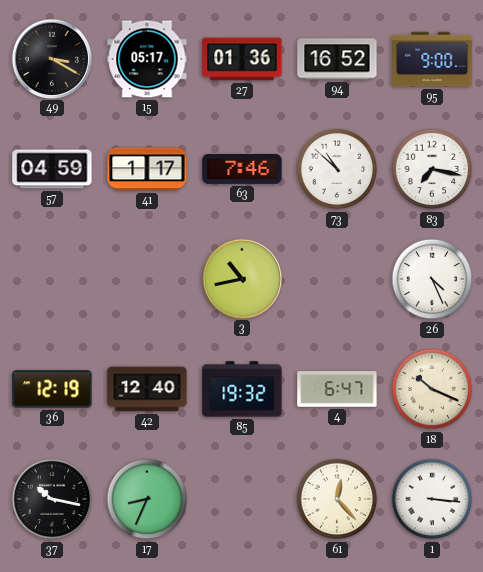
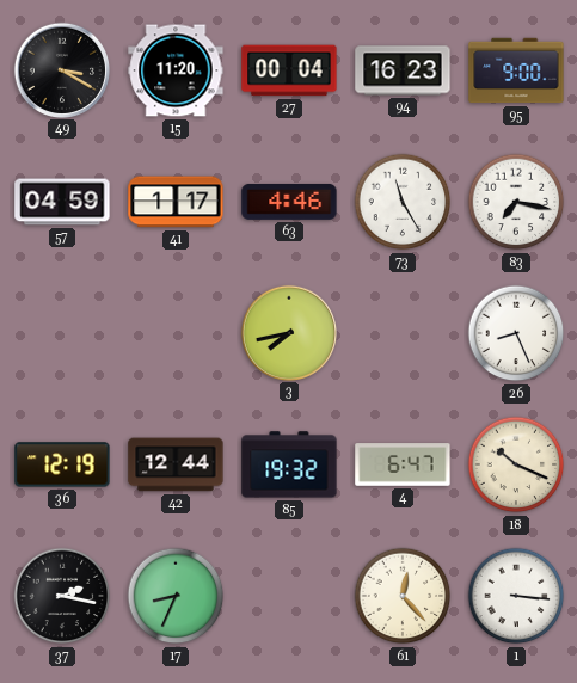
15: 05:17 -> 11:20 (176, 70)
27: 01:36 -> 00:04 (289, 70)
94: 16:52 -> 16:23 (403, 70)
63: 7:46 -> 4:46 (289, 202)
73: 10:52 -> 11:25 (403, 202)
3: 10:43 -> 7:43 (288, 332)
26: 4:26 -> 8:26 (516, 333)
42: 12:40 -> 12:44 (176, 464)
37: 10:17 -> 2:17 (62, 596)
